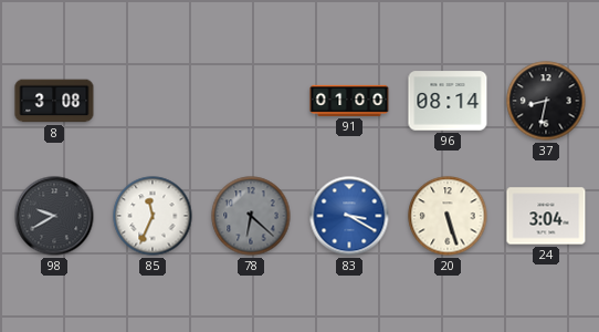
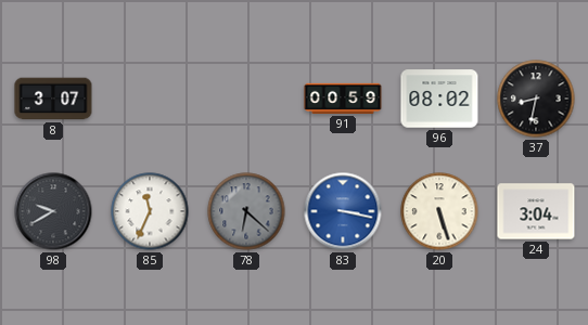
8: 3:08 -> 3:07 (53, 99)
91: 01:00 -> 00:59 (343, 99)
96: 08:14 -> 08:02 (439, 99)
83: 3:20 -> 3:17 (343, 211)
